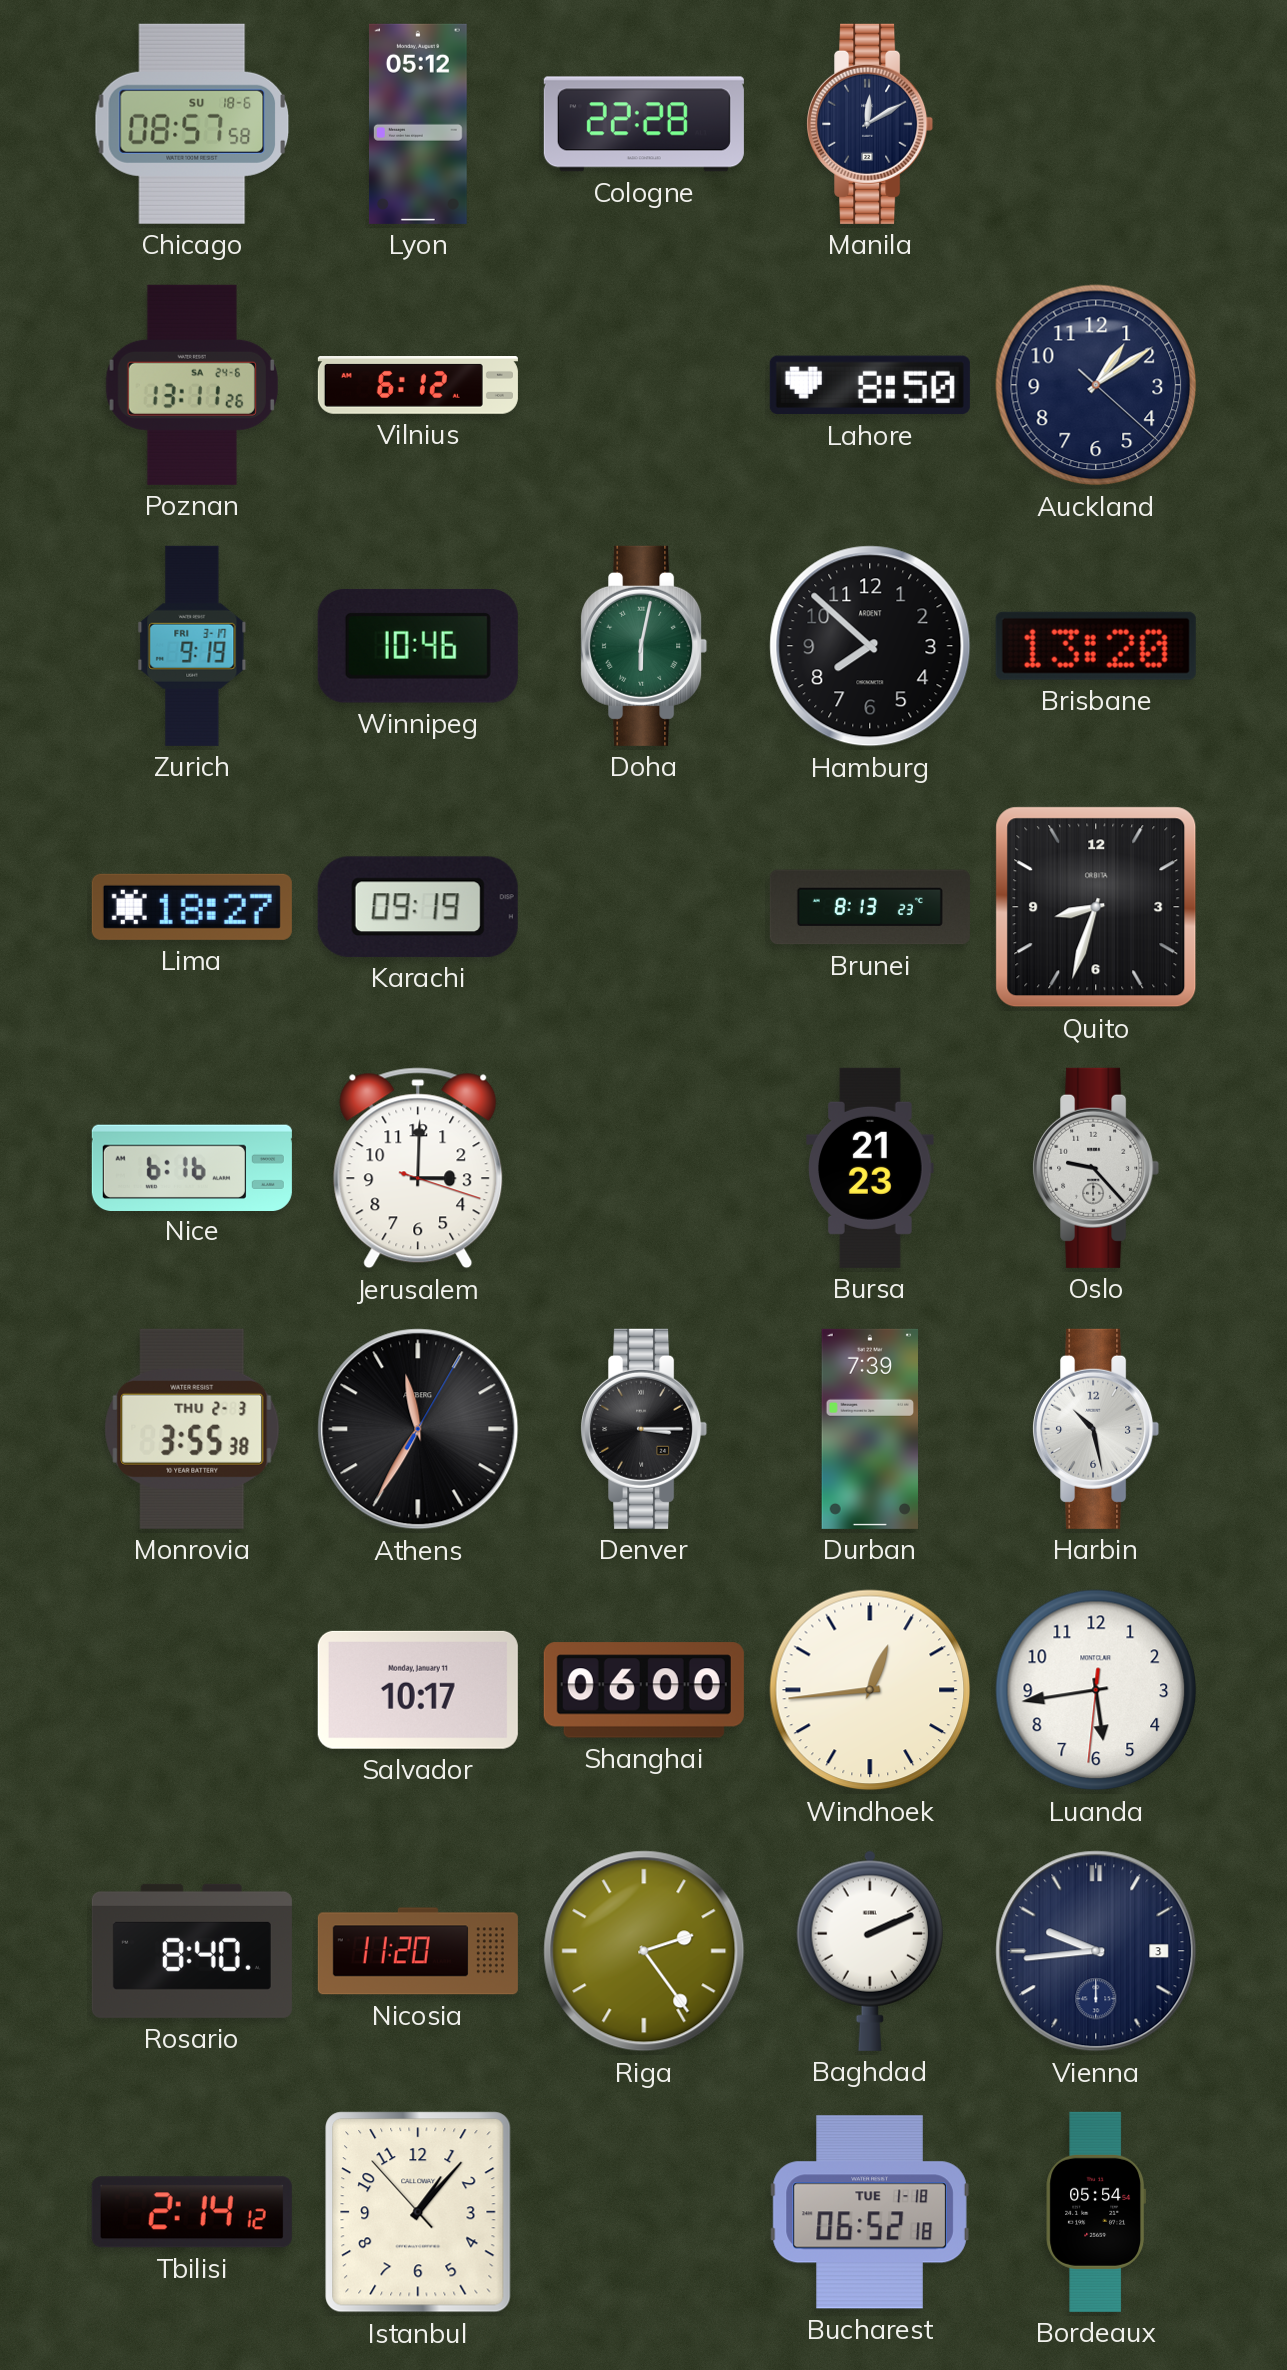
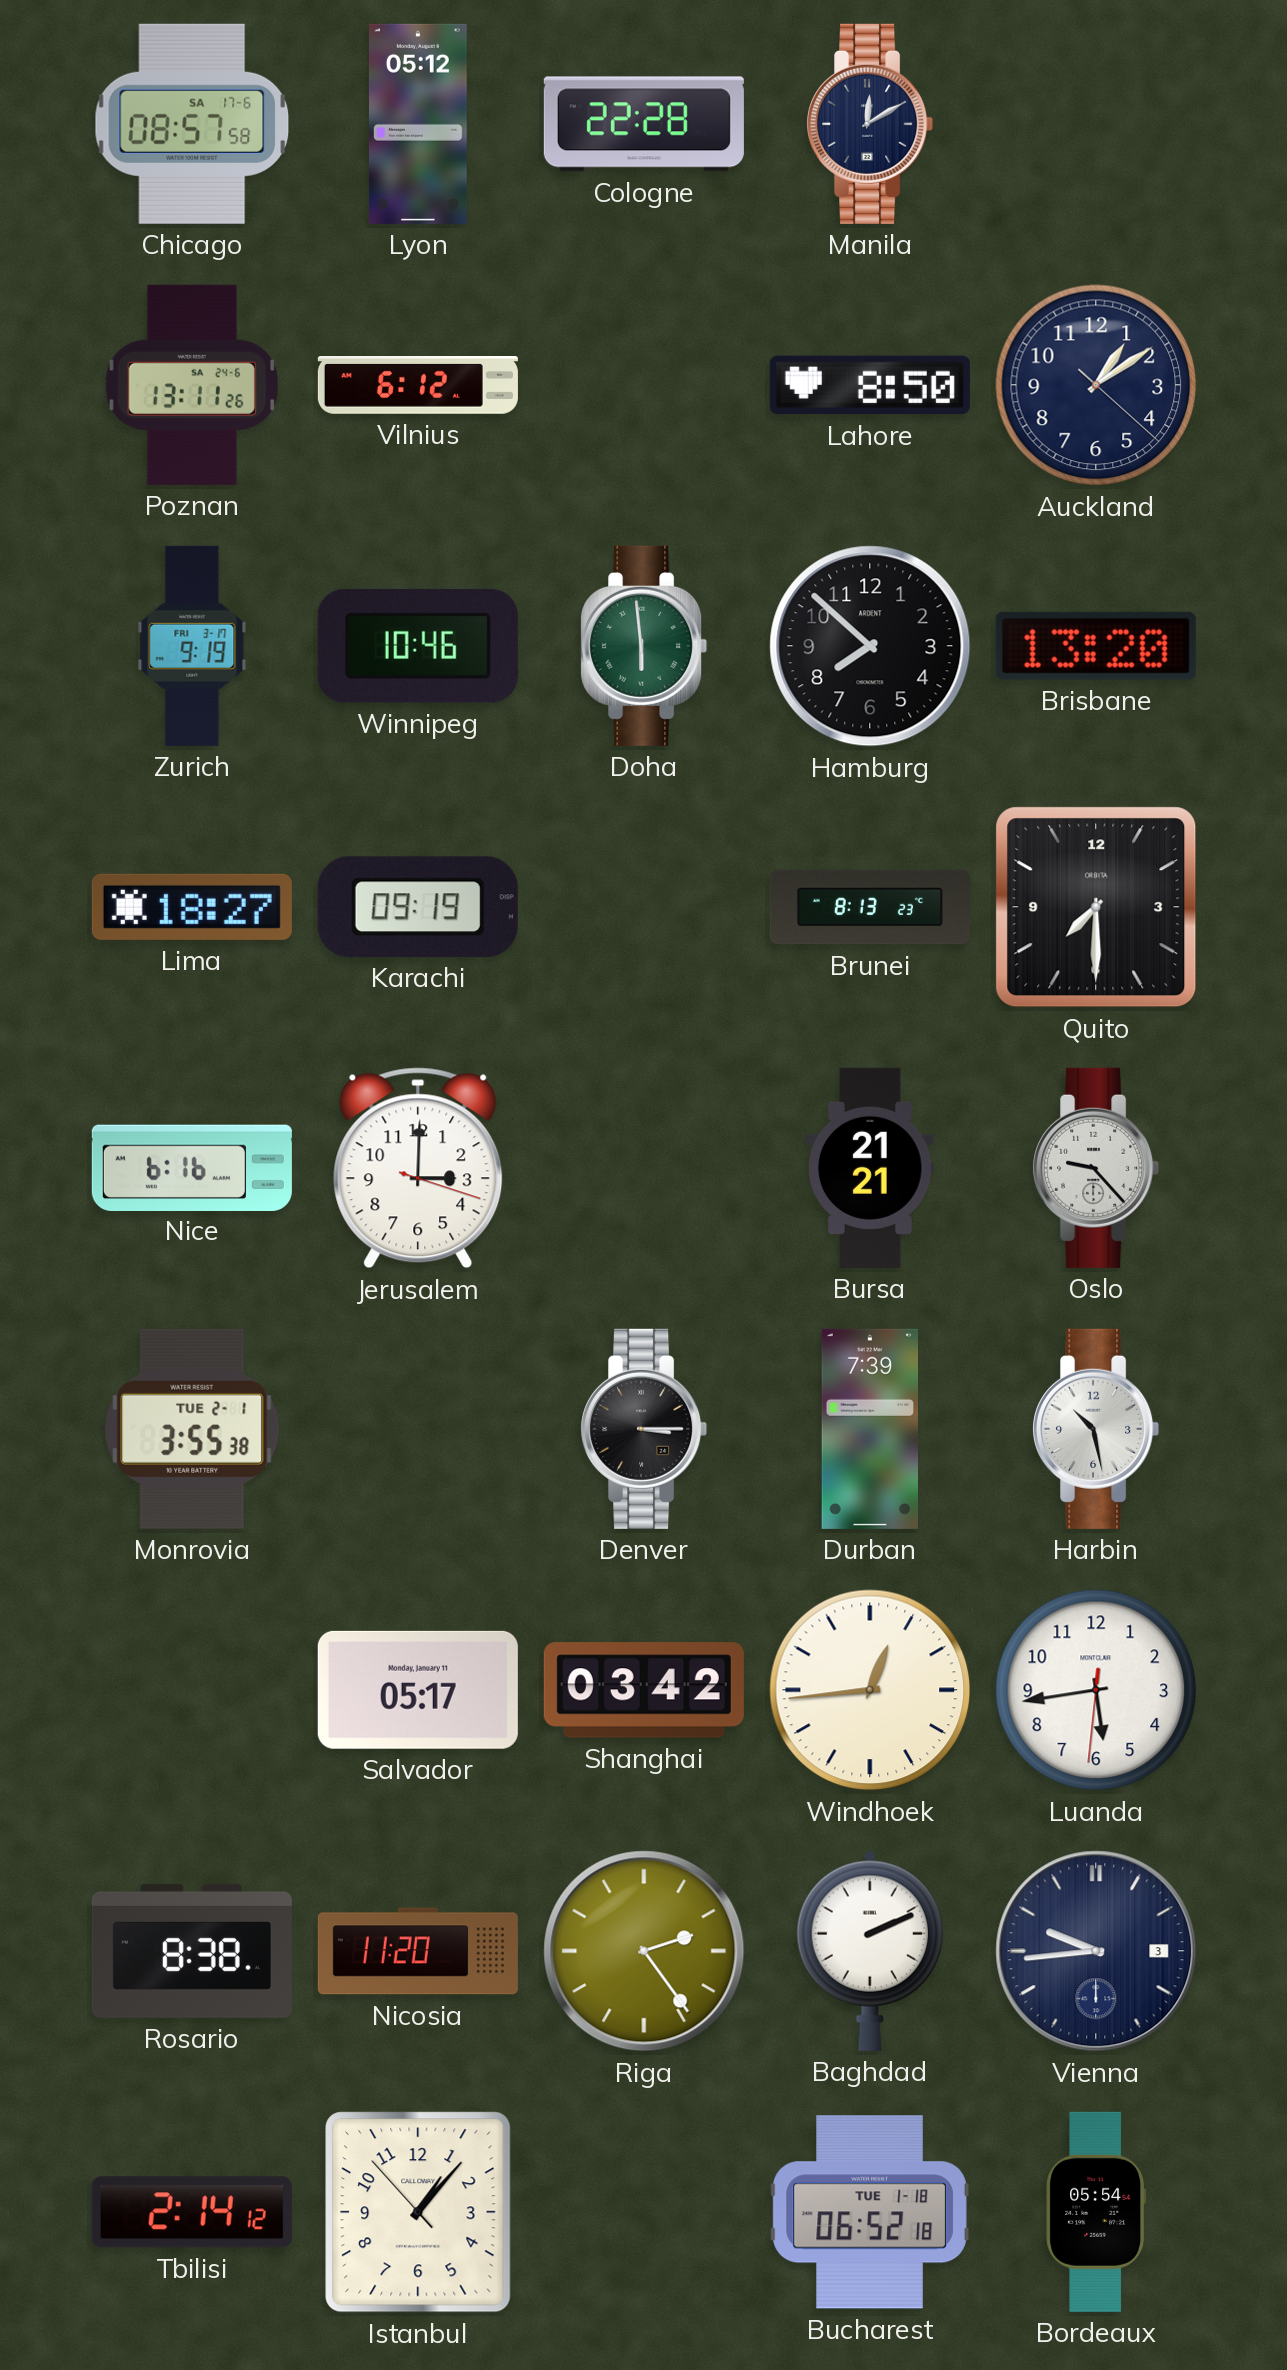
Chicago date: SU 18-6 -> SA 17-6 (192, 124)
Doha: 6:02 -> 5:59 (644, 646)
Quito: 8:33 -> 7:30 (1096, 907)
Bursa: 21:23 -> 21:21 (870, 1168)
Monrovia date: THU 2-3 -> TUE 2-1 (192, 1429)
Athens: 11:35 -> none (418, 1429)
Salvador: 10:17 -> 05:17 (418, 1690)
Shanghai: 06:00 -> 03:42 (644, 1690)
Rosario: 8:40 -> 8:38 (192, 1951)
